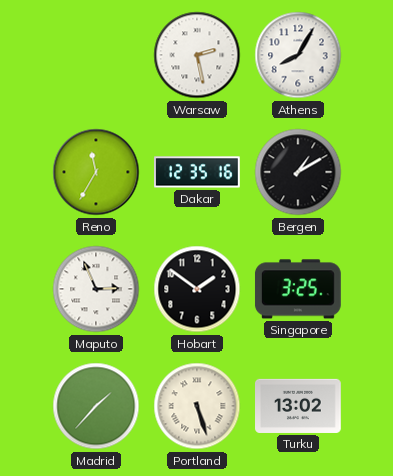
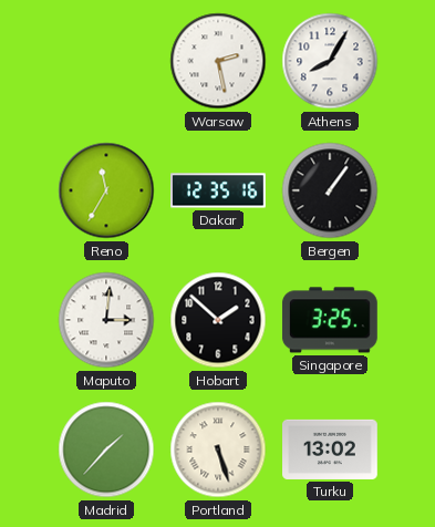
Bergen: 1:10 -> 1:06 (330, 190)
Maputo: 2:56 -> 3:01 (106, 320)
Hobart: 1:51 -> 1:52 (218, 320)
